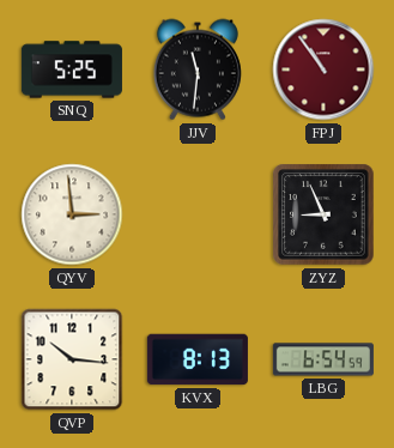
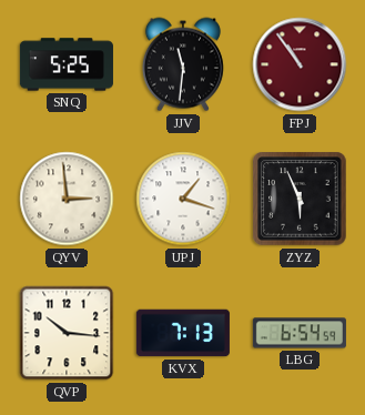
UPJ: none -> 1:18 (183, 199)
ZYZ: 8:56 -> 5:56 (300, 199)
KVX: 8:13 -> 7:13 (183, 333)
